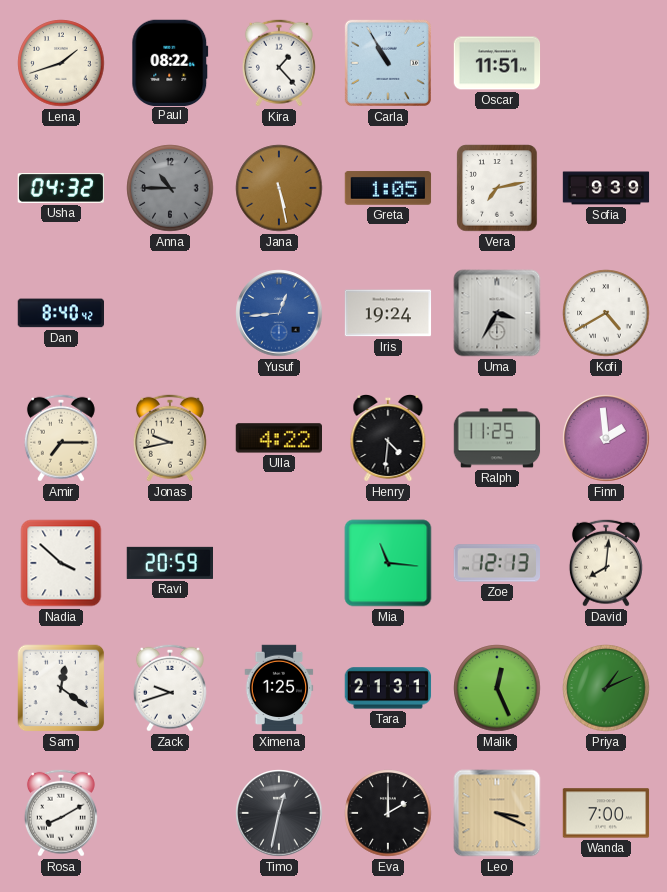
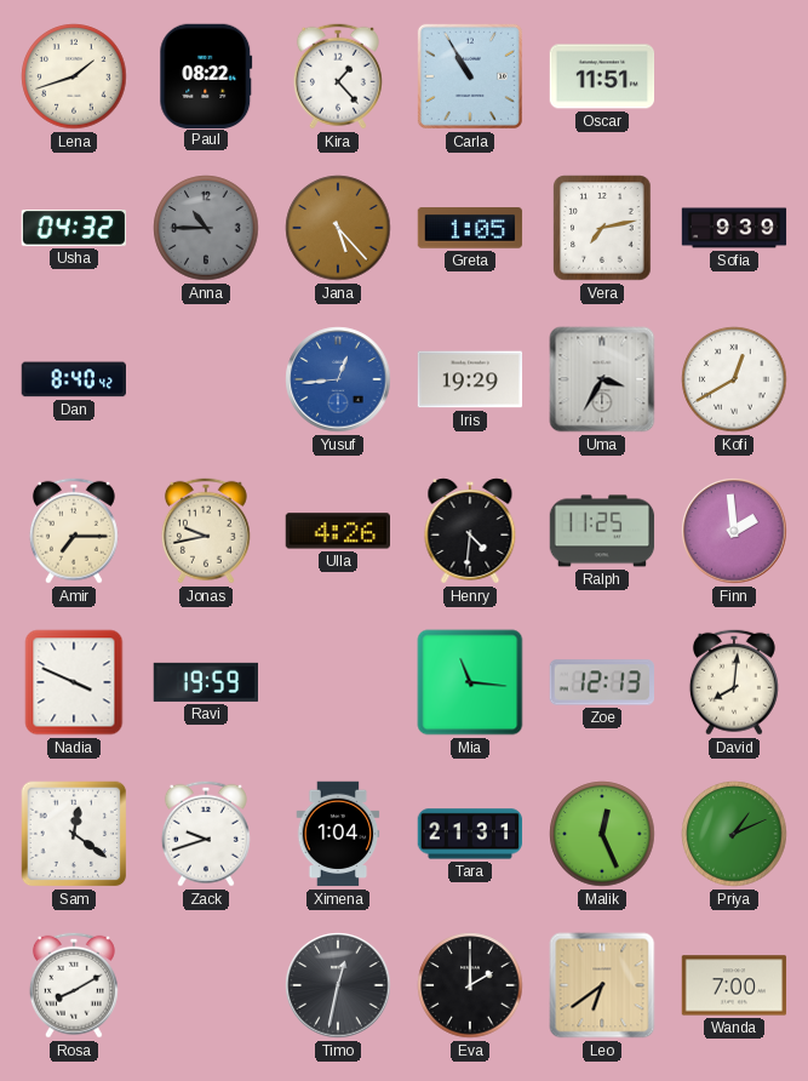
Jana: 5:28 -> 5:23 (338, 228)
Iris: 19:24 -> 19:29 (470, 379)
Kofi: 4:40 -> 12:40 (734, 379)
Ulla: 4:22 -> 4:26 (337, 531)
Nadia: 3:52 -> 3:49 (74, 682)
Ravi: 20:59 -> 19:59 (205, 682)
Ximena: 1:25 -> 1:04 (338, 834)
Leo: 3:19 -> 6:39 (602, 985)
